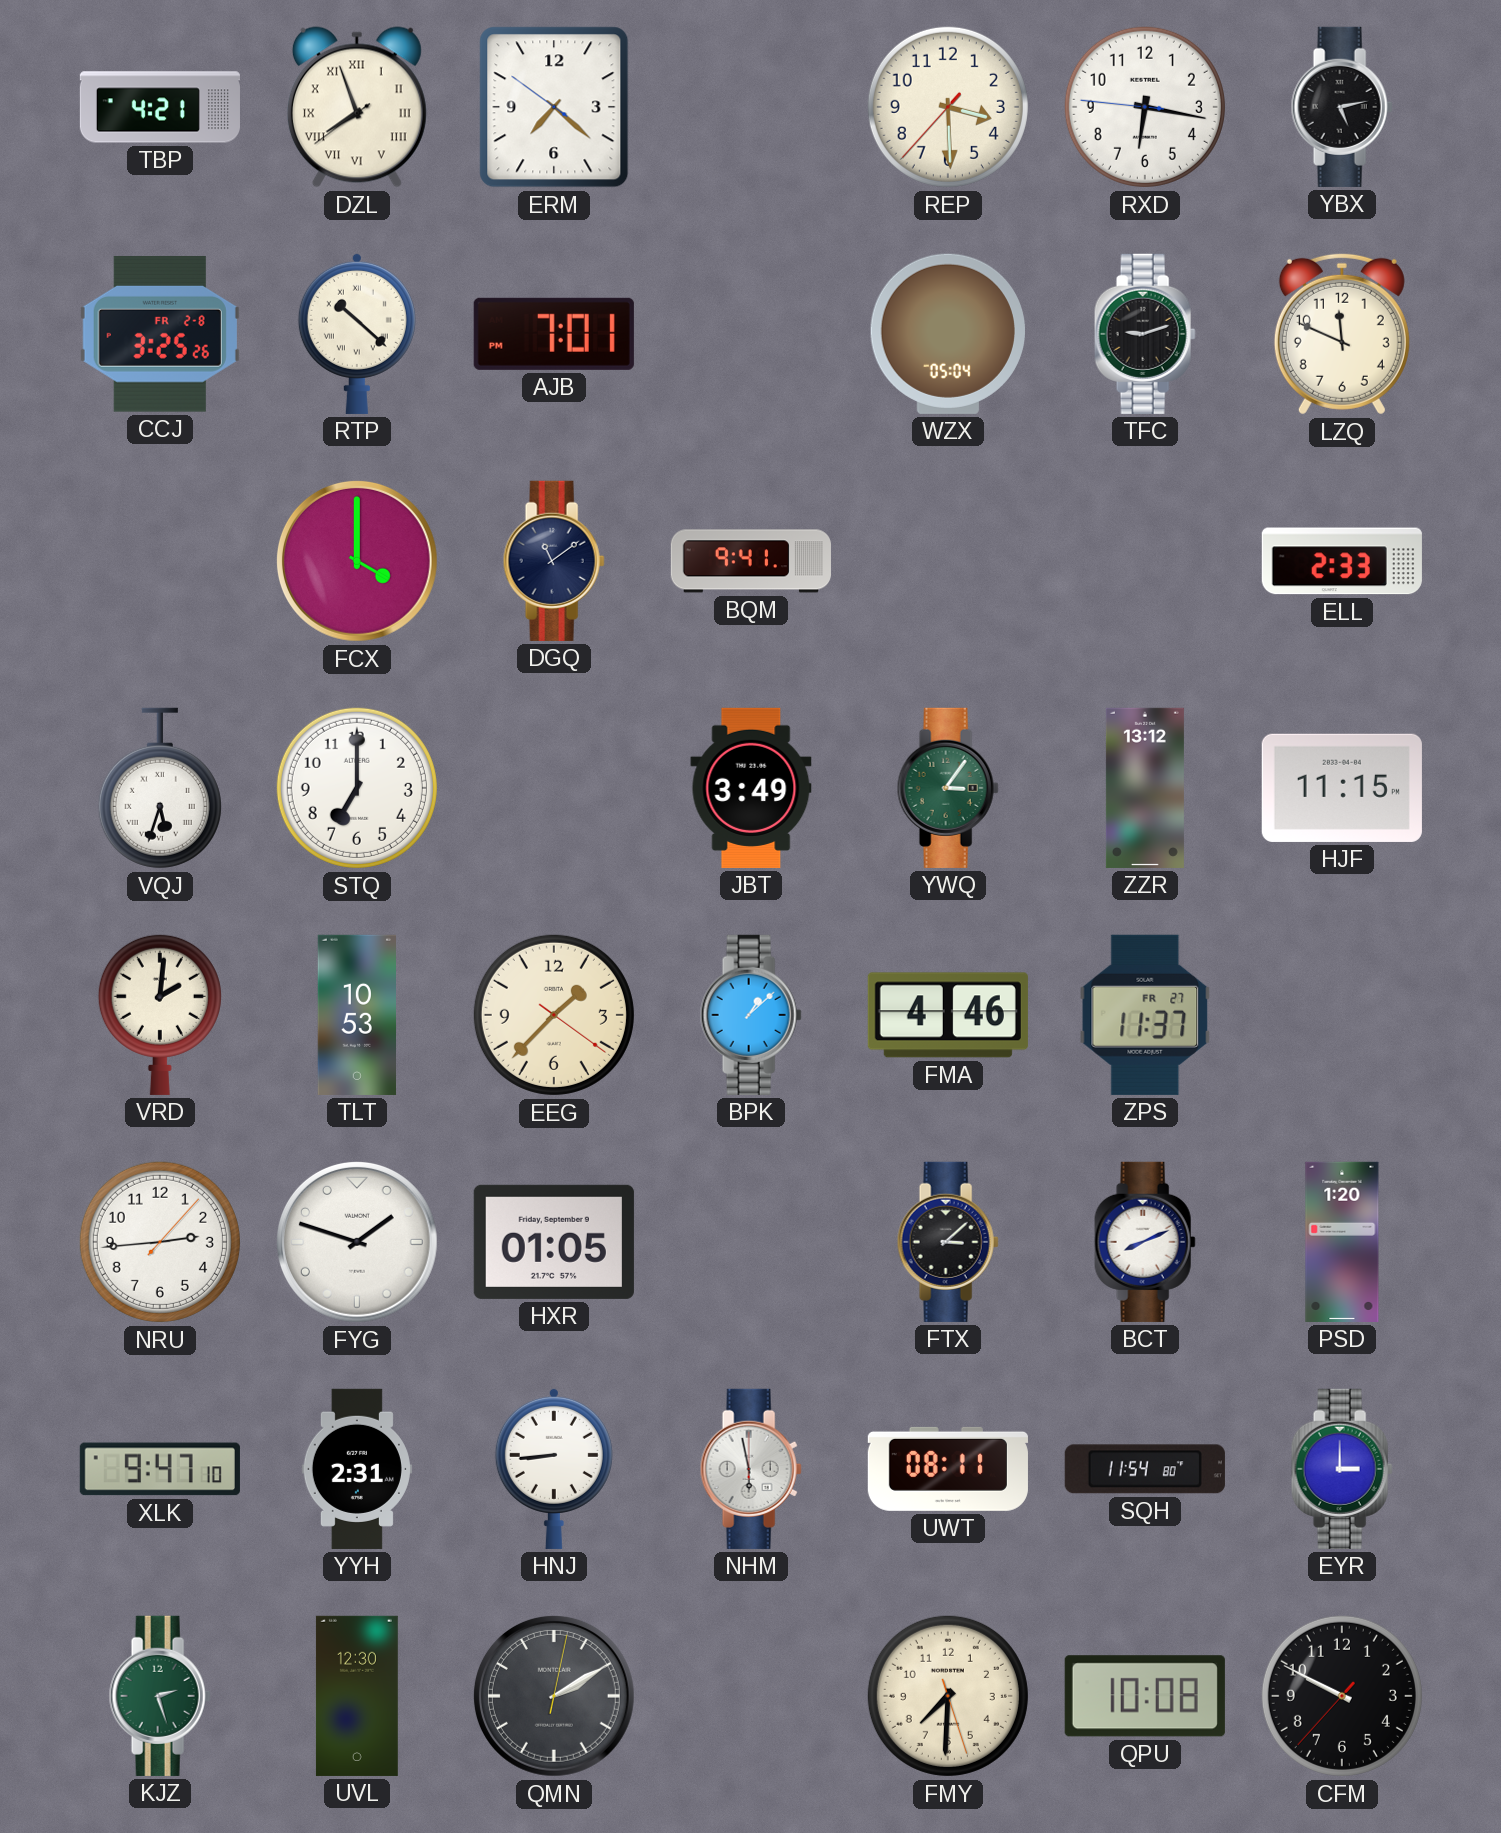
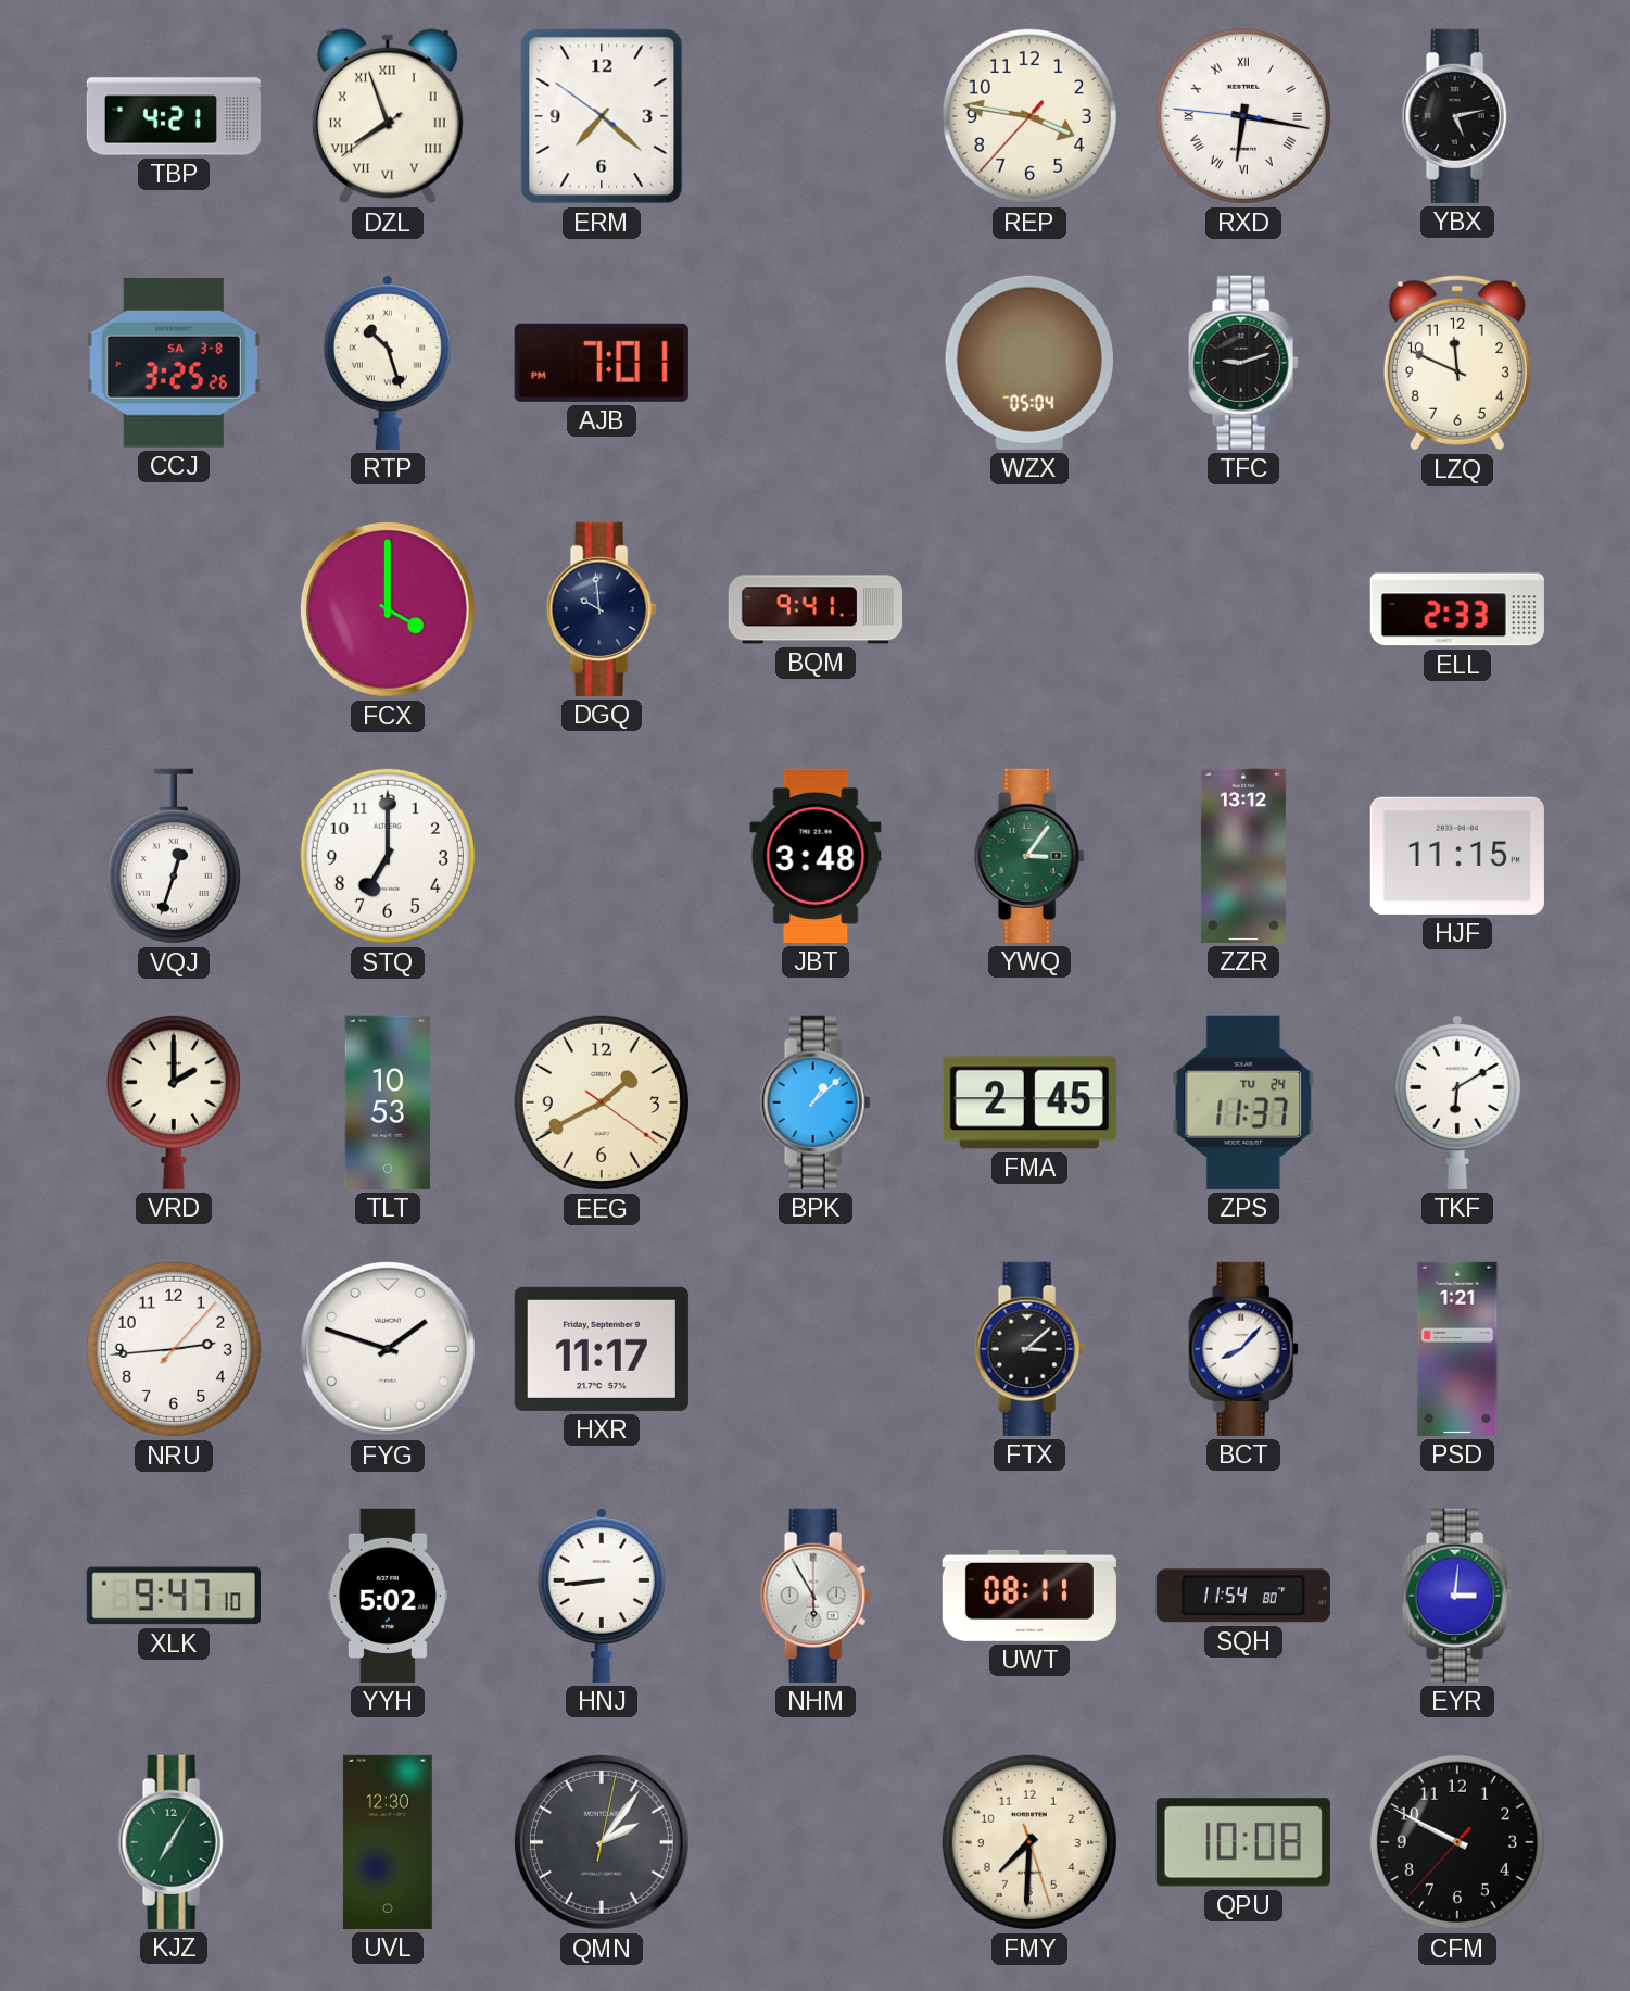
REP: 3:29 -> 3:46 (1029, 116)
RXD numerals: Arabic -> Roman (1243, 116)
CCJ date: FR 2-8 -> SA 3-8 (174, 363)
RTP: 10:22 -> 10:27 (388, 362)
DGQ: 11:09 -> 9:59 (602, 609)
VQJ: 5:33 -> 12:33 (174, 856)
JBT: 3:49 -> 3:48 (816, 856)
VRD: 2:01 -> 2:00 (174, 1101)
EEG: 1:37 -> 1:40 (602, 1102)
FMA: 4:46 -> 2:45 (1029, 1102)
ZPS date: FR 27 -> TU 24 (1243, 1102)
TKF: none -> 6:10 (1457, 1101)
HXR: 01:05 -> 11:17 (602, 1349)
BCT: 8:11 -> 8:07 (1243, 1349)
PSD: 1:20 -> 1:21 (1457, 1349)
YYH: 2:31 -> 5:02 (388, 1596)
NHM: 5:58 -> 5:55 (816, 1596)
EYR: 3:00 -> 3:01 (1457, 1596)
KJZ: 2:27 -> 7:05 (174, 1842)
QMN: 2:10 -> 2:06 (602, 1842)
